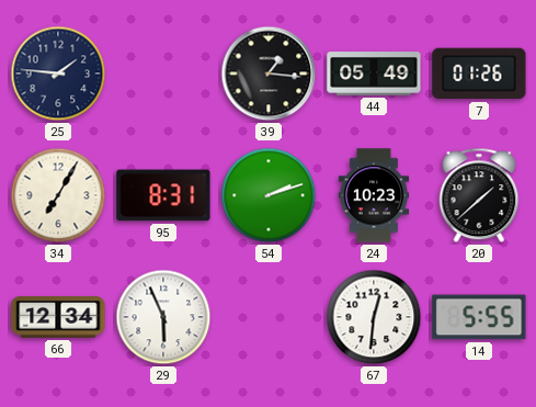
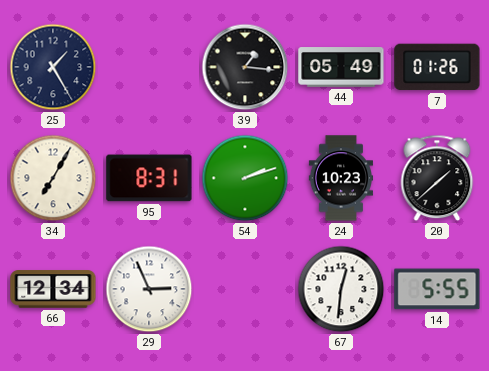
25: 1:46 -> 1:25 (53, 67)
29: 5:56 -> 2:56 (149, 289)
